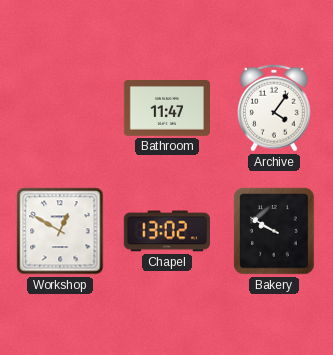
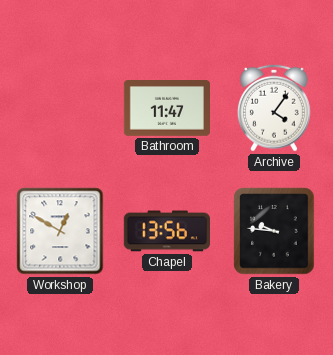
Chapel: 13:02 -> 13:56 (166, 231)
Bakery: 9:50 -> 9:46 (274, 231)
